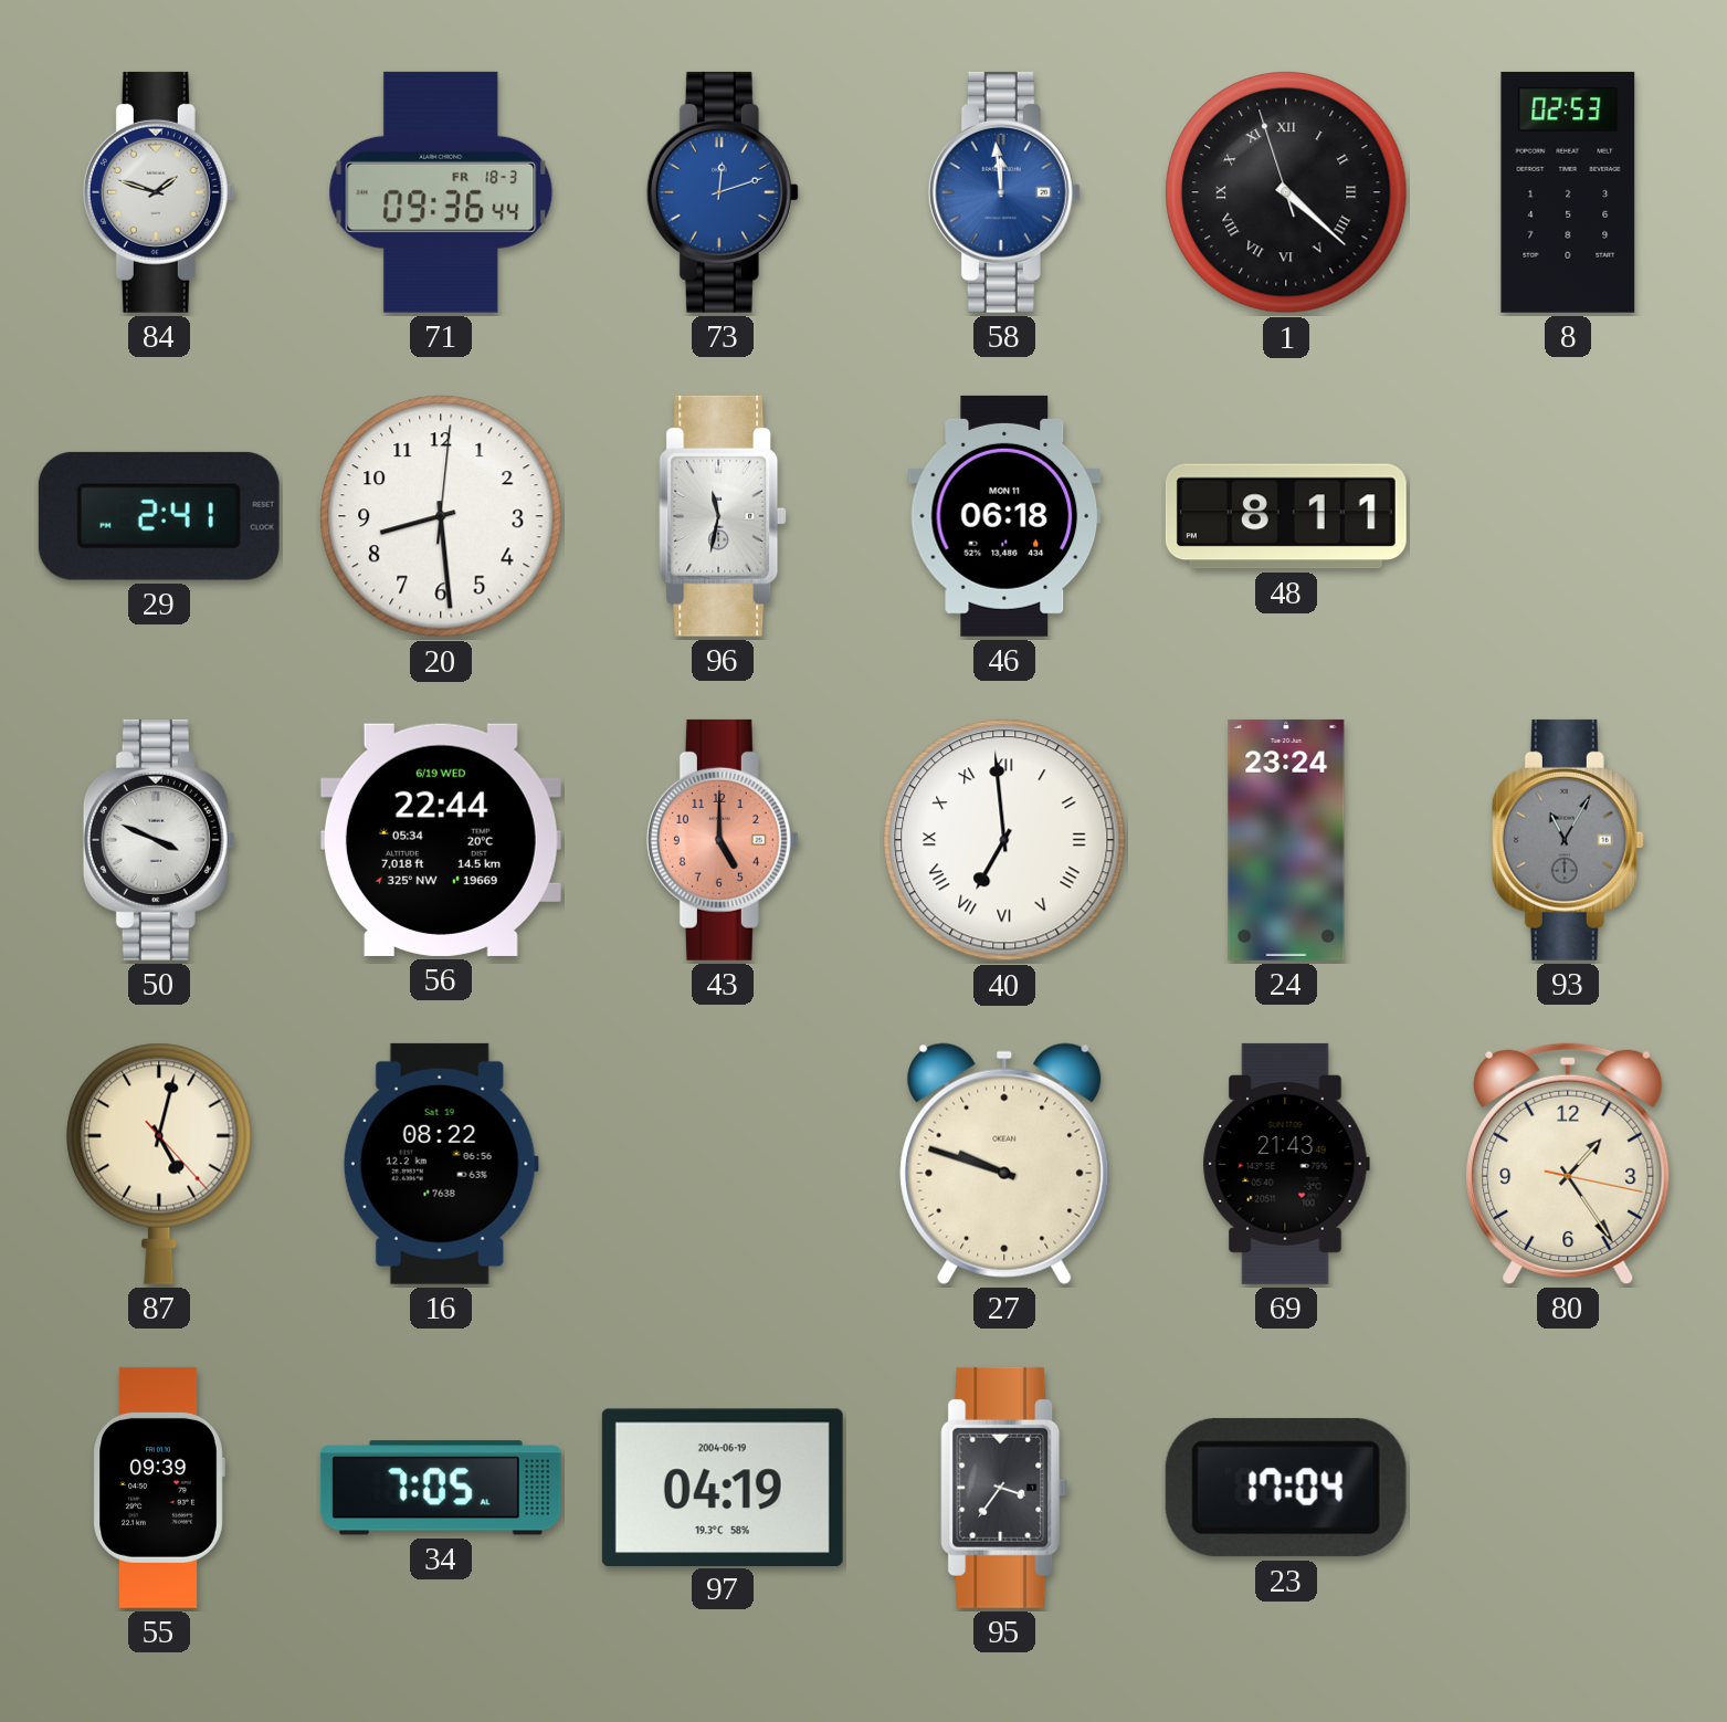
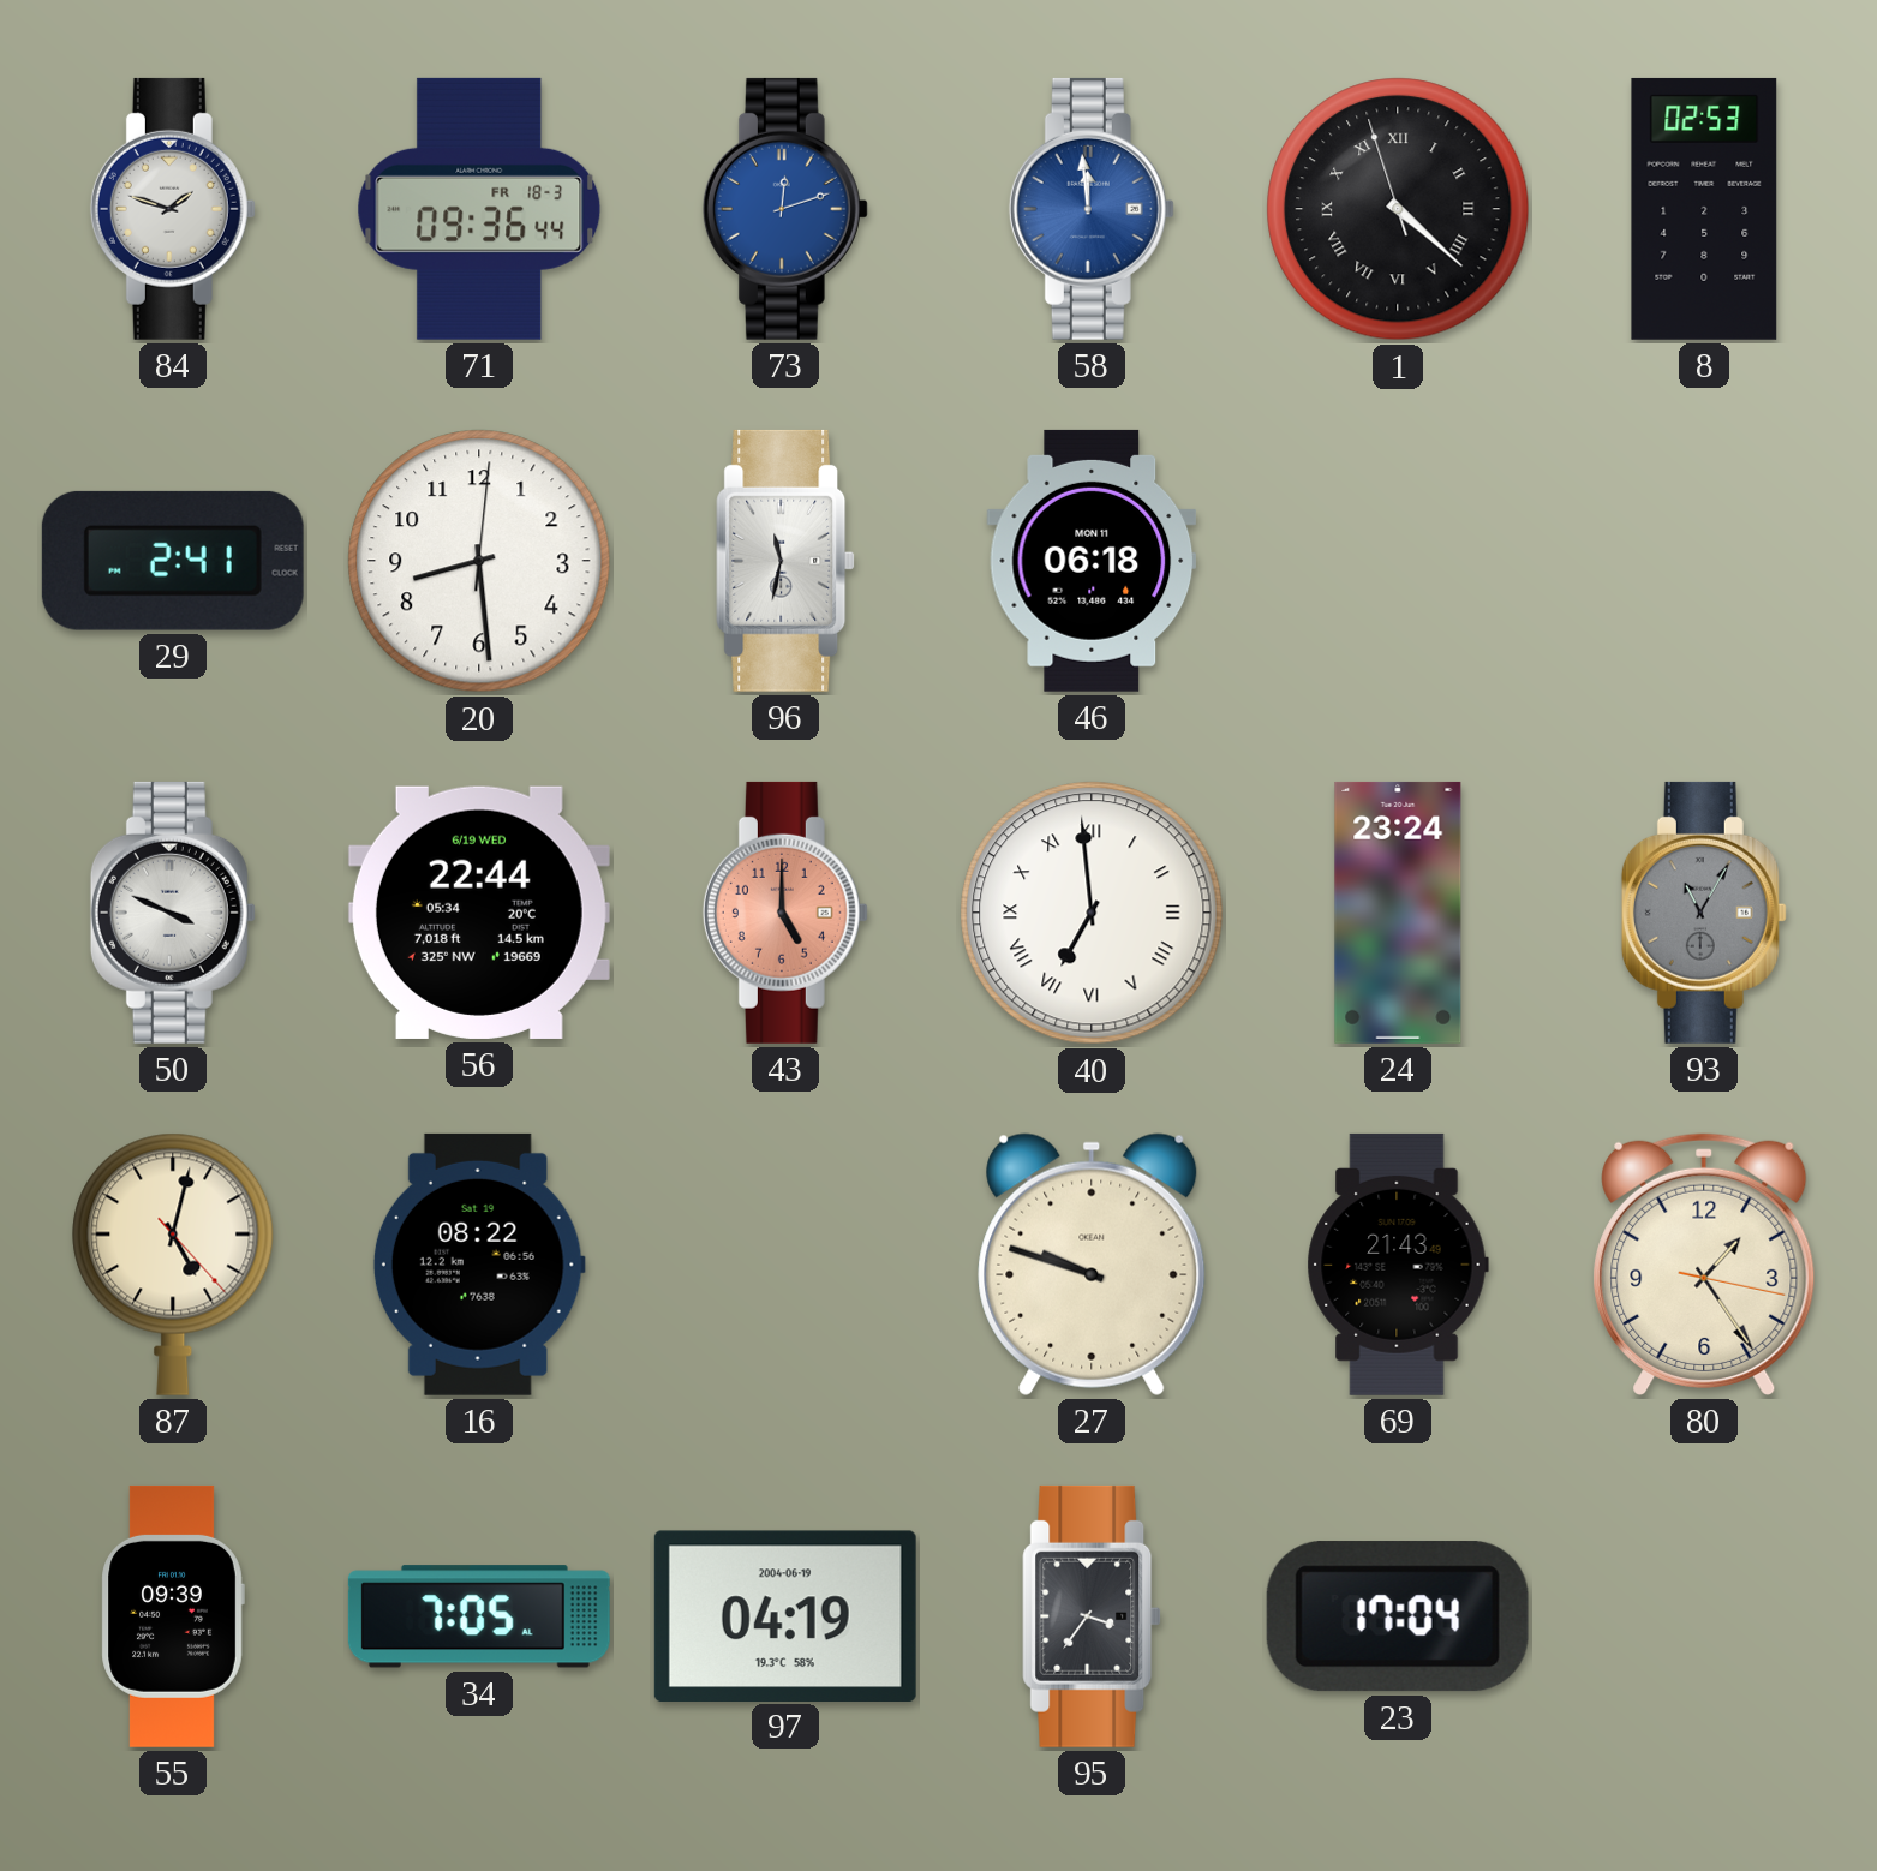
48: 8:11 -> none (1286, 516)
